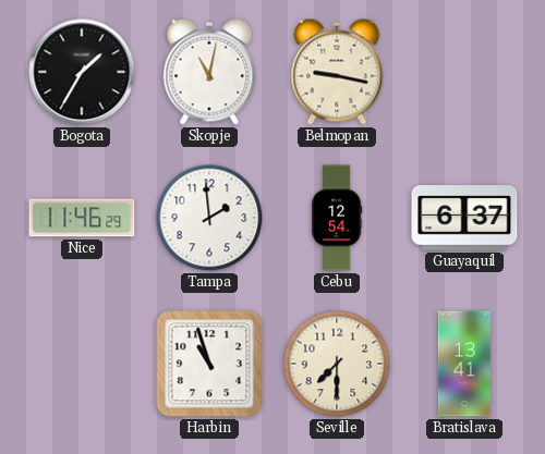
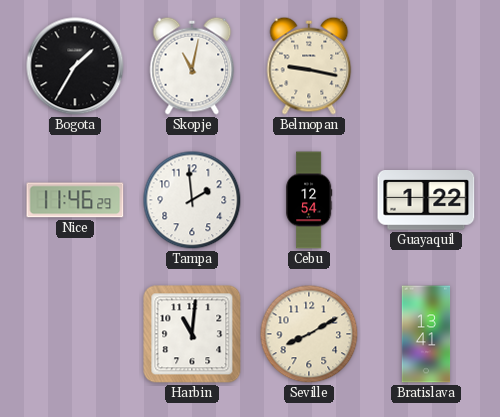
Guayaquil: 6:37 -> 1:22 (426, 200)
Harbin: 10:57 -> 11:01 (192, 334)
Seville: 7:30 -> 8:10 (309, 334)
